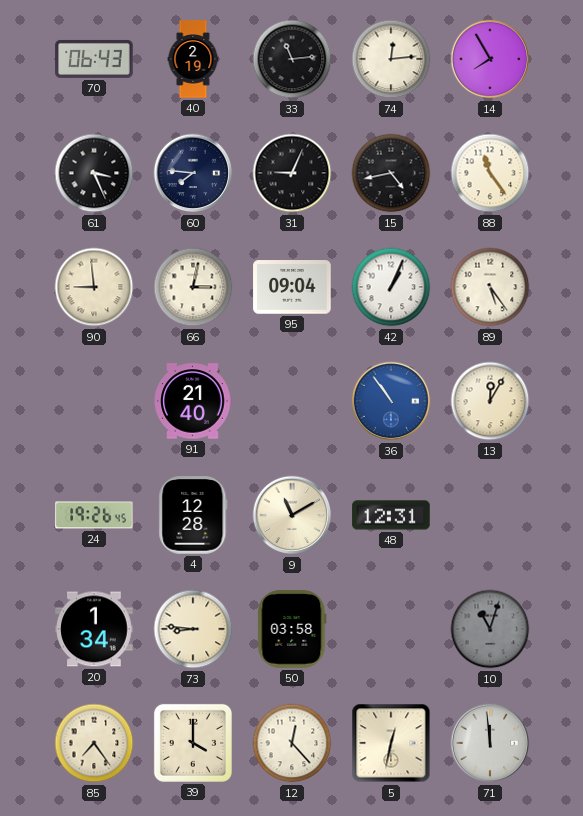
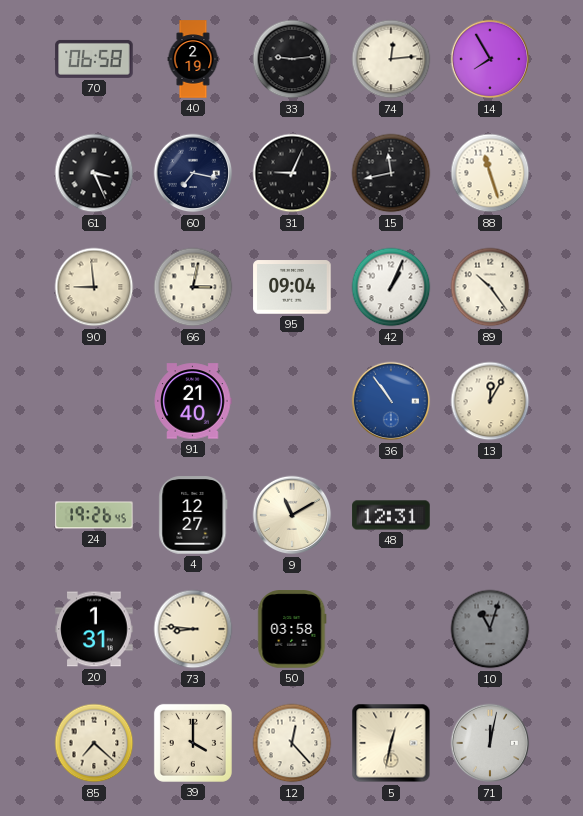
70: 06:43 -> 06:58 (94, 59)
33: 11:14 -> 9:14 (292, 59)
60: 7:46 -> 7:17 (193, 173)
15: 4:43 -> 11:43 (391, 173)
88: 11:24 -> 11:27 (490, 173)
89: 5:24 -> 10:24 (490, 287)
4: 12:28 -> 12:27 (193, 515)
20: 1:34 -> 1:31 (94, 629)
85: 7:24 -> 7:22 (94, 743)
71: 11:59 -> 12:02 (490, 743)
